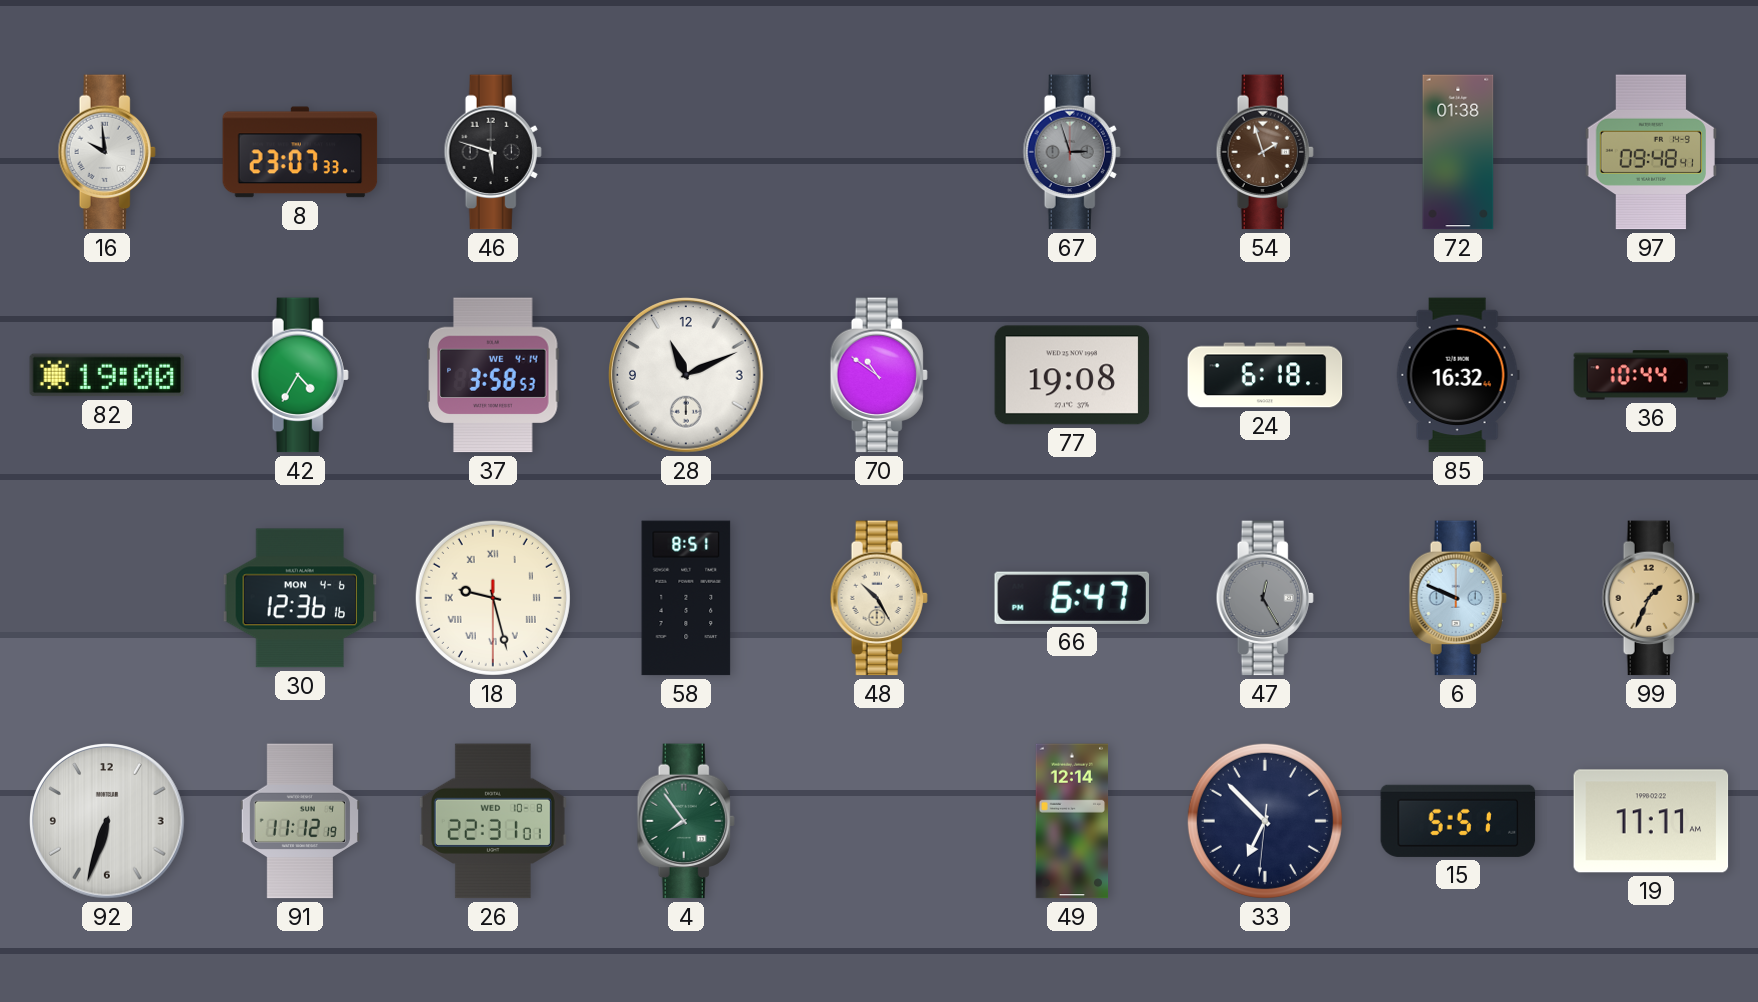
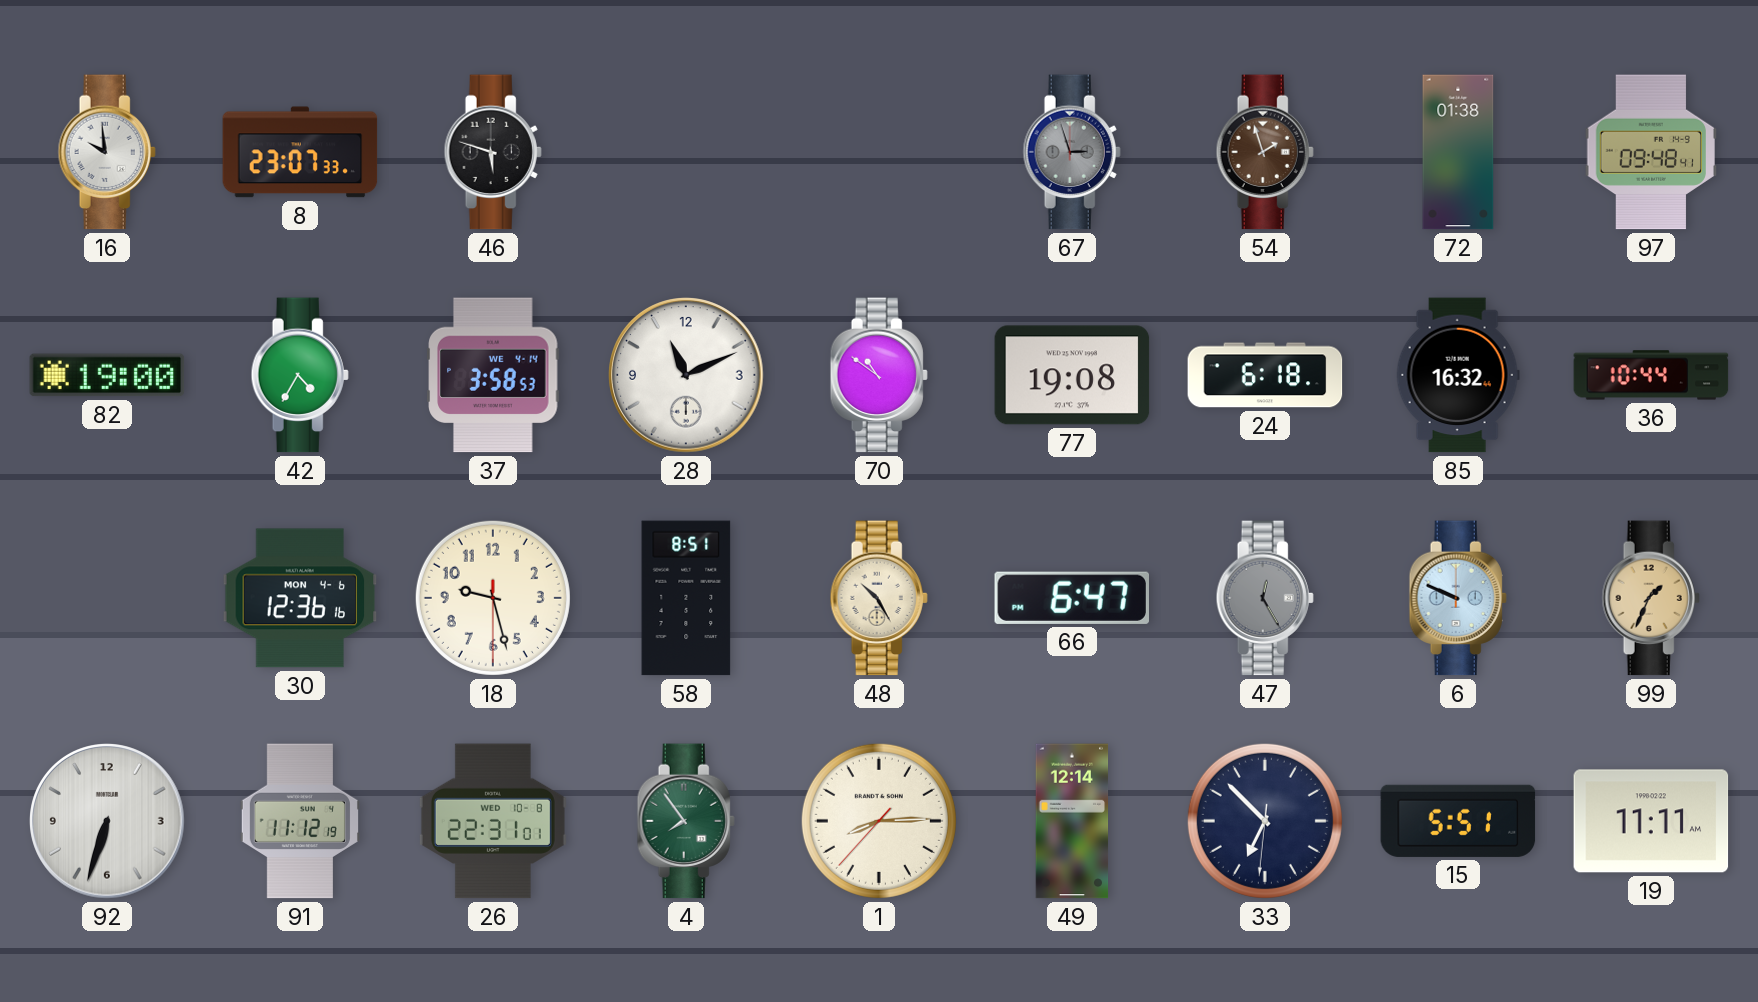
18 numerals: Roman -> Arabic (493, 598)
1: none -> 8:14 (879, 821)
